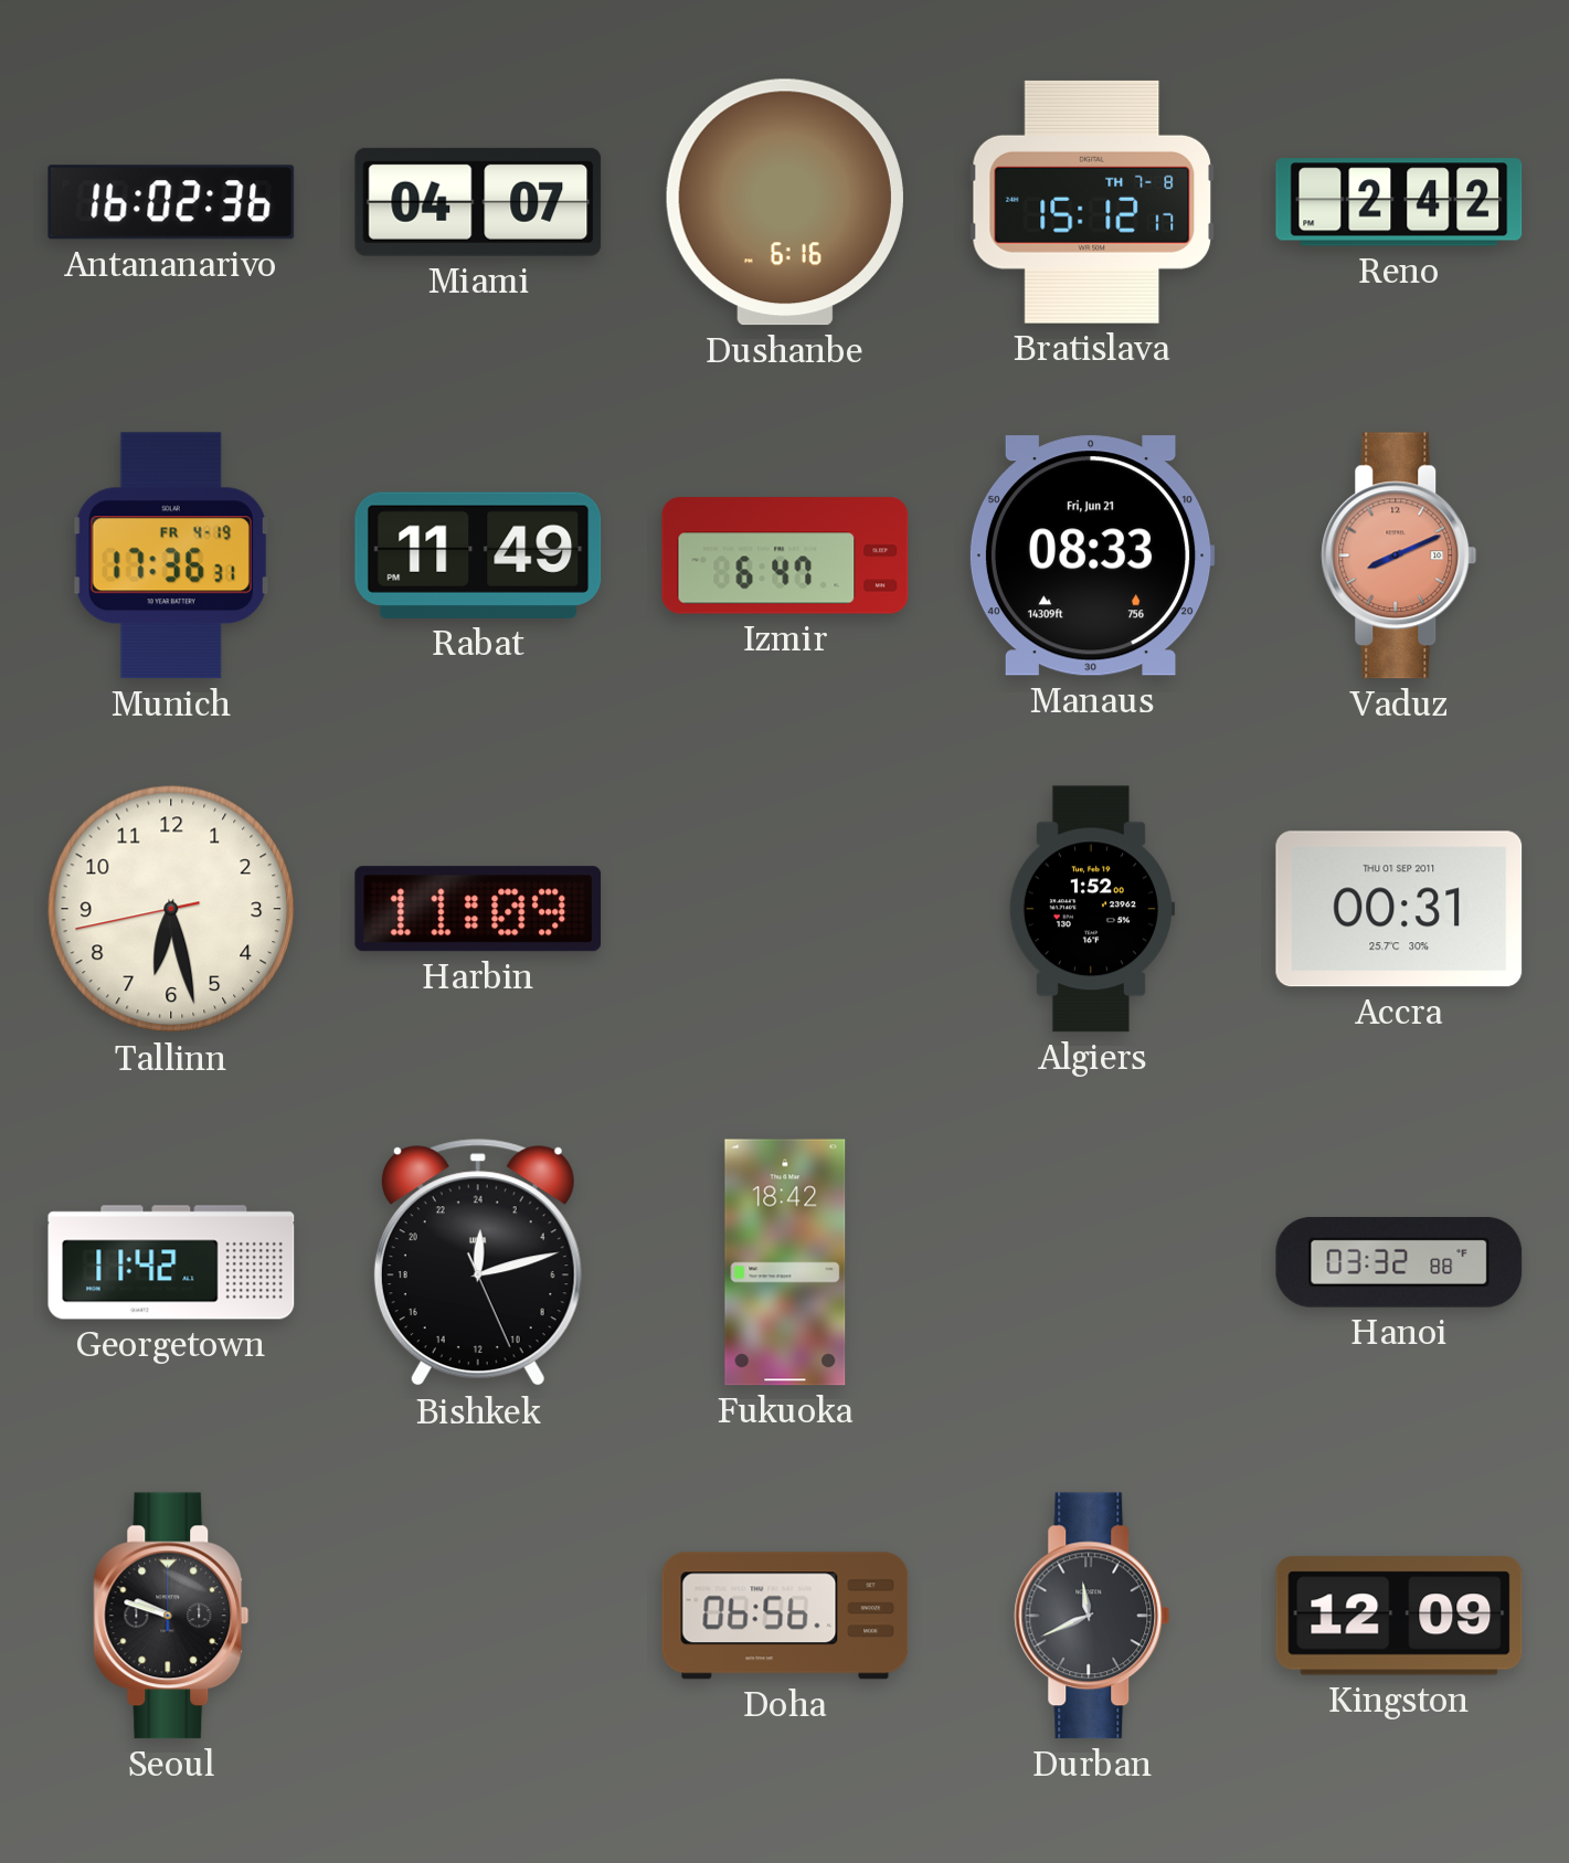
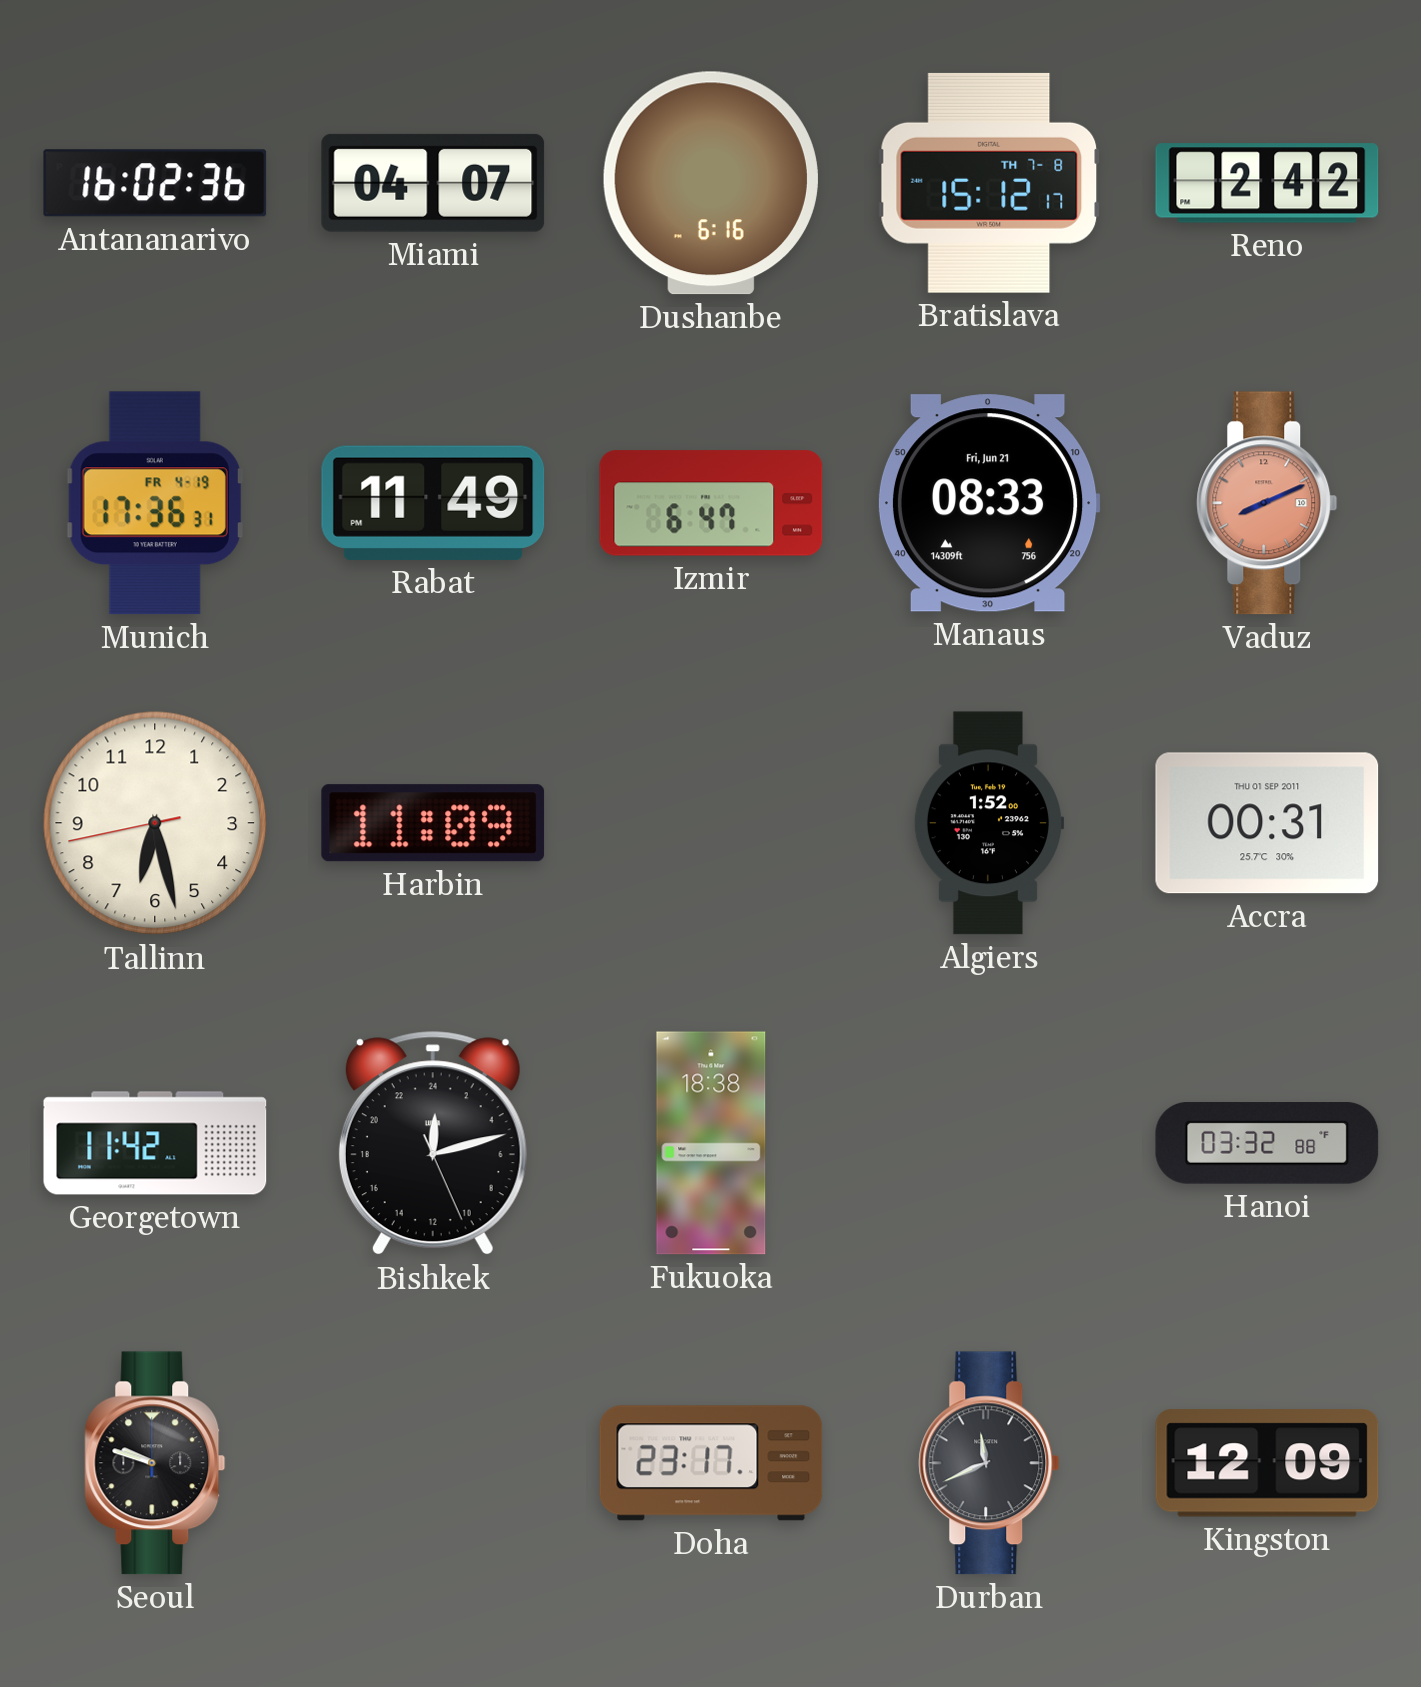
Fukuoka: 18:42 -> 18:38 (711, 1143)
Doha: 06:56 -> 23:17 (711, 1463)
